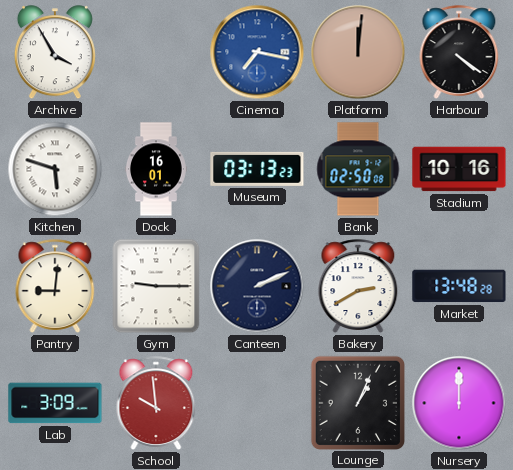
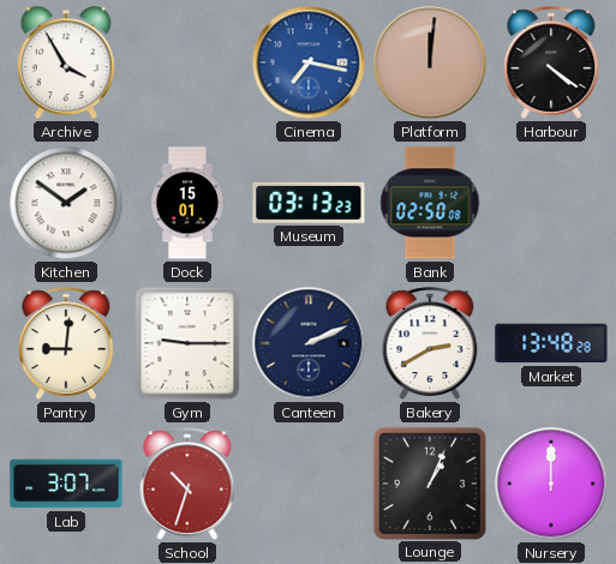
Kitchen: 5:48 -> 1:51 (66, 203)
Dock: 16:01 -> 15:01 (187, 203)
Stadium: 10:16 -> none (459, 169)
Lab: 3:09 -> 3:07 (66, 484)
School: 9:59 -> 10:33 (187, 484)
